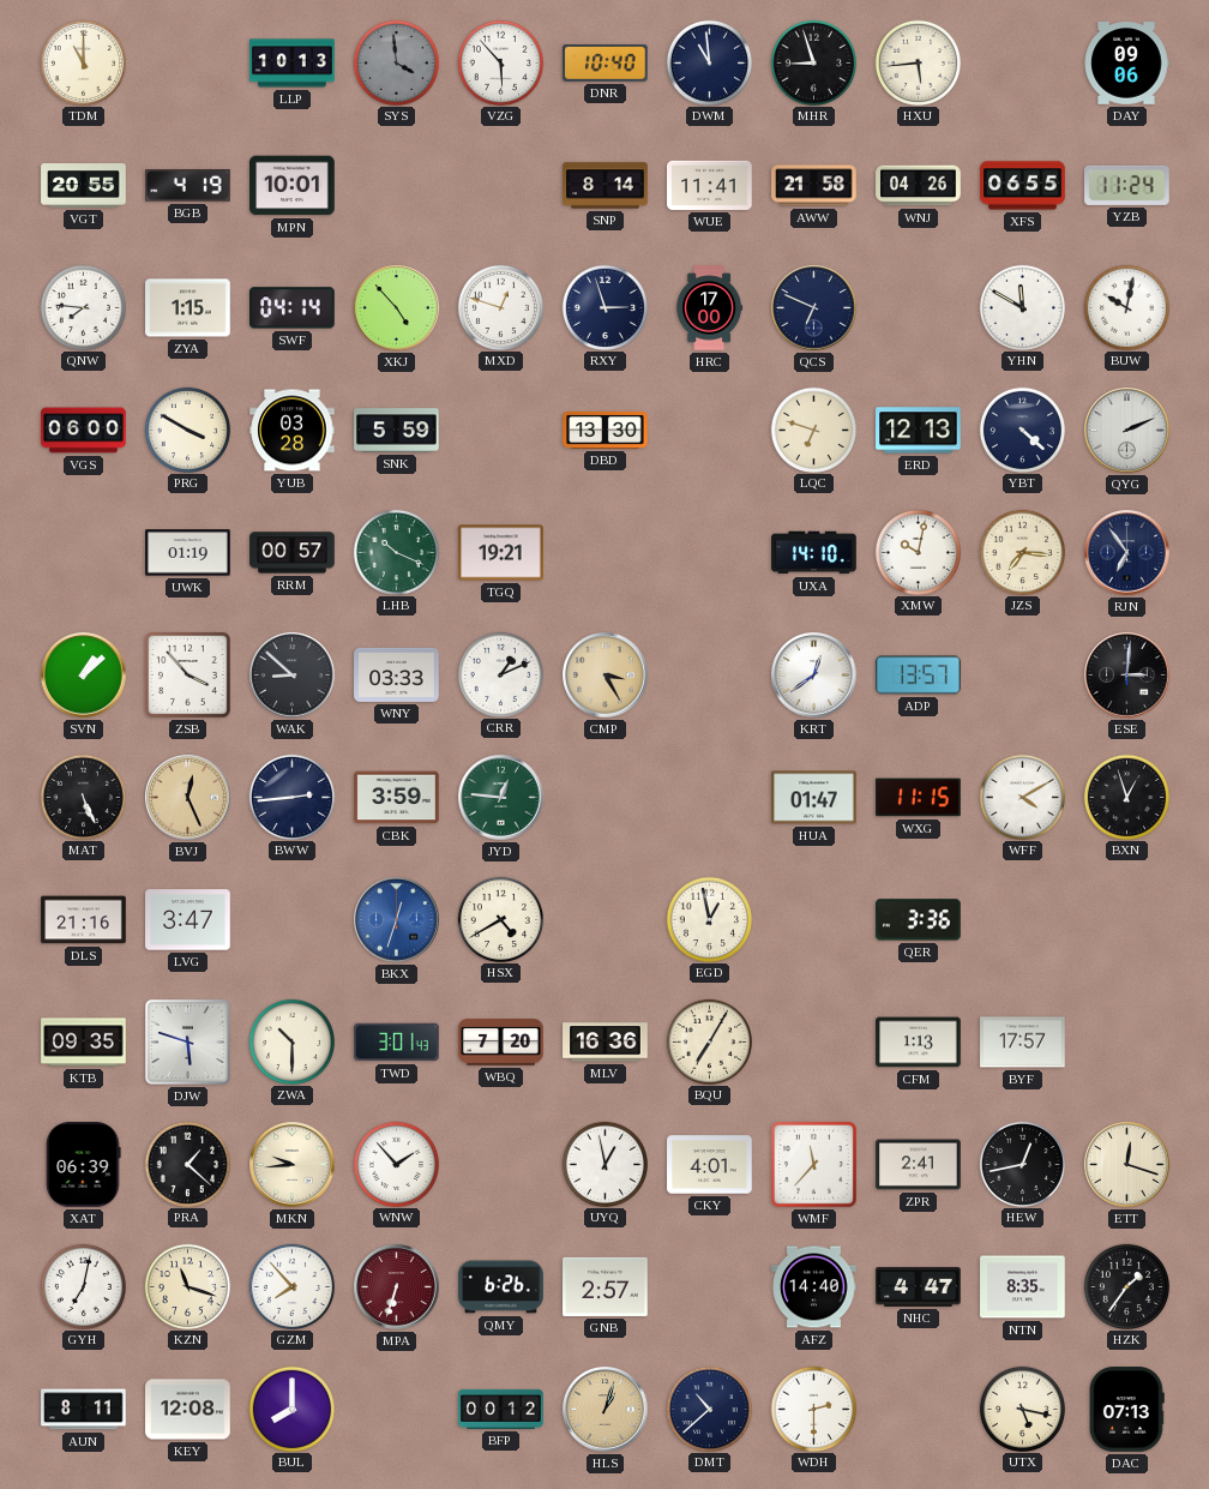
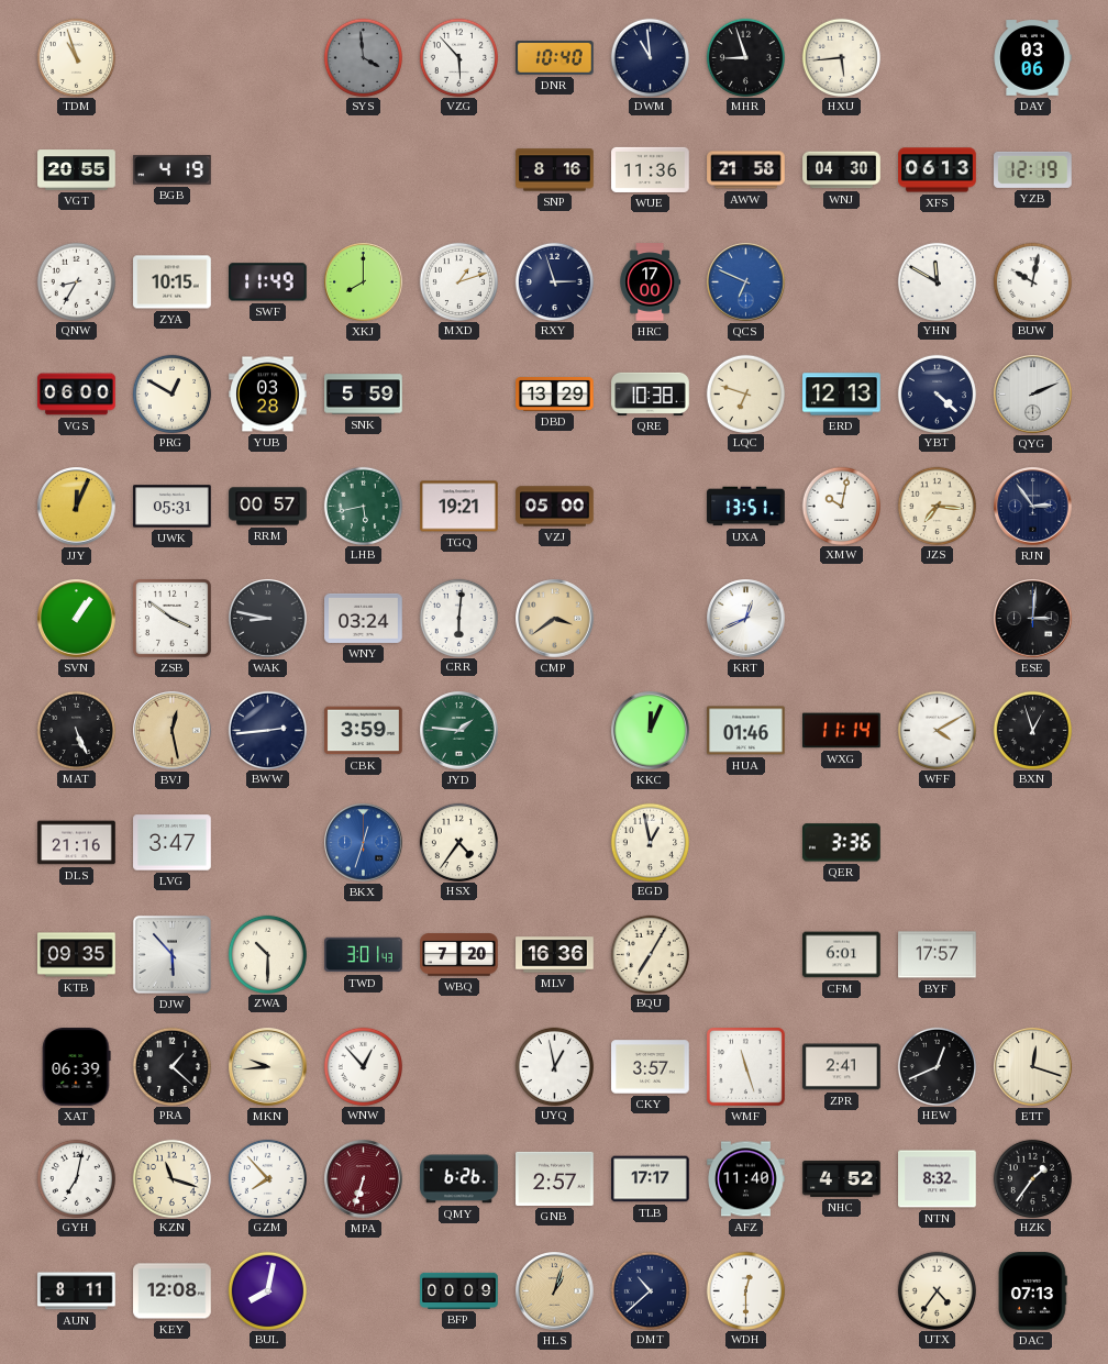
TDM: 11:00 -> 10:57 (76, 57)
LLP: 10:13 -> none (293, 64)
DAY: 09:06 -> 03:06 (1032, 58)
MPN: 10:01 -> none (293, 186)
SNP: 8:14 -> 8:16 (555, 170)
WUE: 11:41 -> 11:36 (651, 169)
WNJ: 04:26 -> 04:30 (842, 170)
XFS: 06:55 -> 06:13 (938, 170)
YZB: 11:24 -> 12:19 (1033, 169)
QNW: 7:46 -> 8:35 (76, 281)
ZYA: 1:15 -> 10:15 (173, 282)
SWF: 04:14 -> 11:49 (268, 282)
XKJ: 4:53 -> 8:00 (364, 282)
MXD: 12:48 -> 1:12 (458, 281)
QCS dial: navy -> blue (746, 282)
PRG: 3:50 -> 12:50 (171, 393)
DBD: 13:30 -> 13:29 (555, 395)
QRE: none -> 10:38 (651, 393)
JJY: none -> 12:04 (77, 507)
UWK: 01:19 -> 05:31 (173, 507)
LHB: 10:19 -> 5:43 (363, 506)
VZJ: none -> 05:00 (555, 507)
UXA: 14:10 -> 13:51 (746, 507)
RJN: 6:54 -> 2:54 (1033, 507)
SVN: 1:08 -> 1:06 (77, 619)
ZSB: 3:53 -> 3:51 (171, 618)
WAK: 8:52 -> 8:47 (268, 619)
WNY: 03:33 -> 03:24 (364, 618)
CRR: 1:11 -> 6:01 (458, 618)
CMP: 3:25 -> 3:39 (555, 619)
KRT: 12:39 -> 12:41 (746, 619)
ADP: 13:57 -> none (919, 676)
BVJ: 12:26 -> 12:28 (173, 731)
JYD: 12:46 -> 1:46 (459, 731)
KKC: none -> 12:04 (651, 731)
HUA: 01:47 -> 01:46 (746, 731)
WXG: 11:15 -> 11:14 (842, 731)
HSX: 4:40 -> 4:36 (458, 842)
DJW: 5:48 -> 5:53 (171, 954)
CFM: 1:13 -> 6:01 (842, 955)
WNW: 1:53 -> 12:53 (363, 1066)
CKY: 4:01 -> 3:57 (651, 1067)
WMF: 11:37 -> 11:27 (745, 1066)
HEW: 12:43 -> 12:41 (937, 1066)
TLB: none -> 17:17 (651, 1179)
AFZ: 14:40 -> 11:40 (746, 1179)
NHC: 4:47 -> 4:52 (842, 1178)
NTN: 8:35 -> 8:32 (938, 1179)
BUL: 8:00 -> 8:02 (267, 1290)
BFP: 00:12 -> 00:09 (459, 1290)
WDH: 2:30 -> 12:30 (745, 1290)
UTX: 5:17 -> 4:36 (937, 1290)
